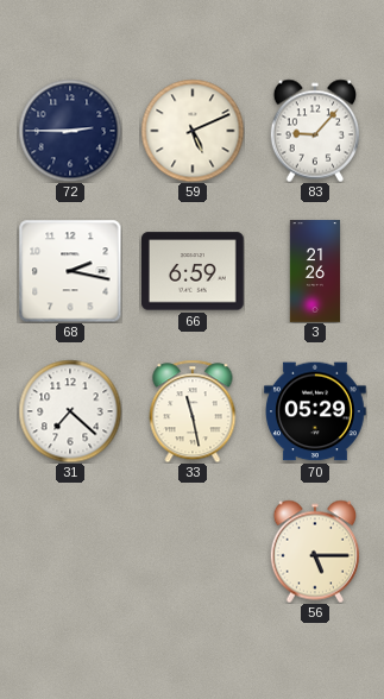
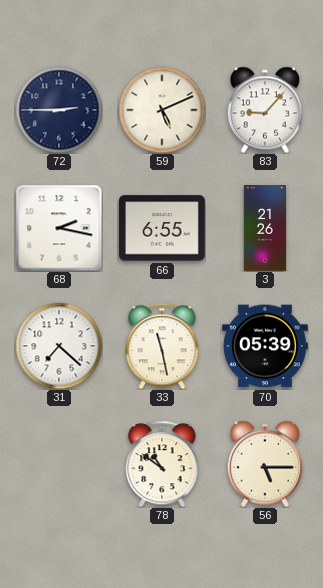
66: 6:59 -> 6:55 (163, 228)
70: 05:29 -> 05:39 (266, 346)
78: none -> 10:51 (162, 464)
